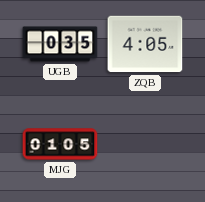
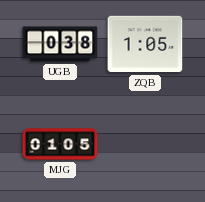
UGB: 0:35 -> 0:38 (60, 44)
ZQB: 4:05 -> 1:05 (145, 44)
